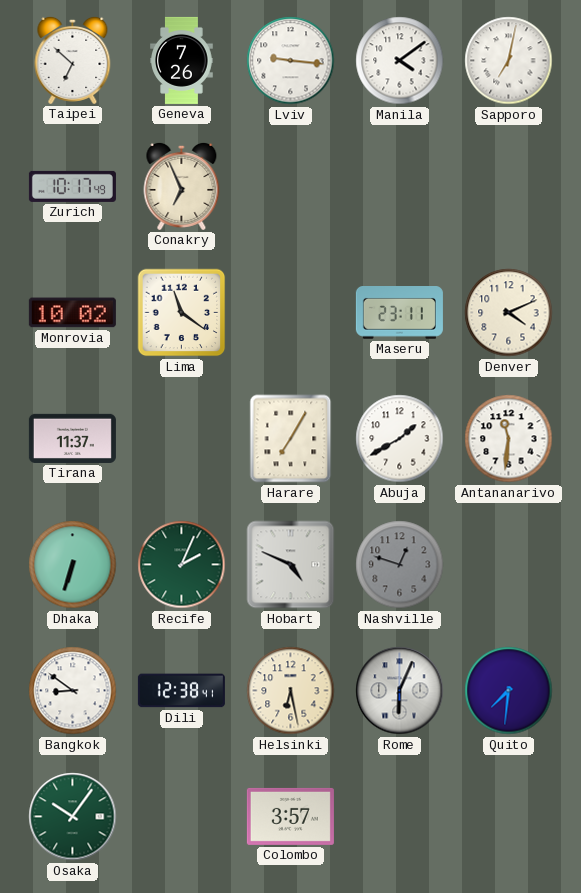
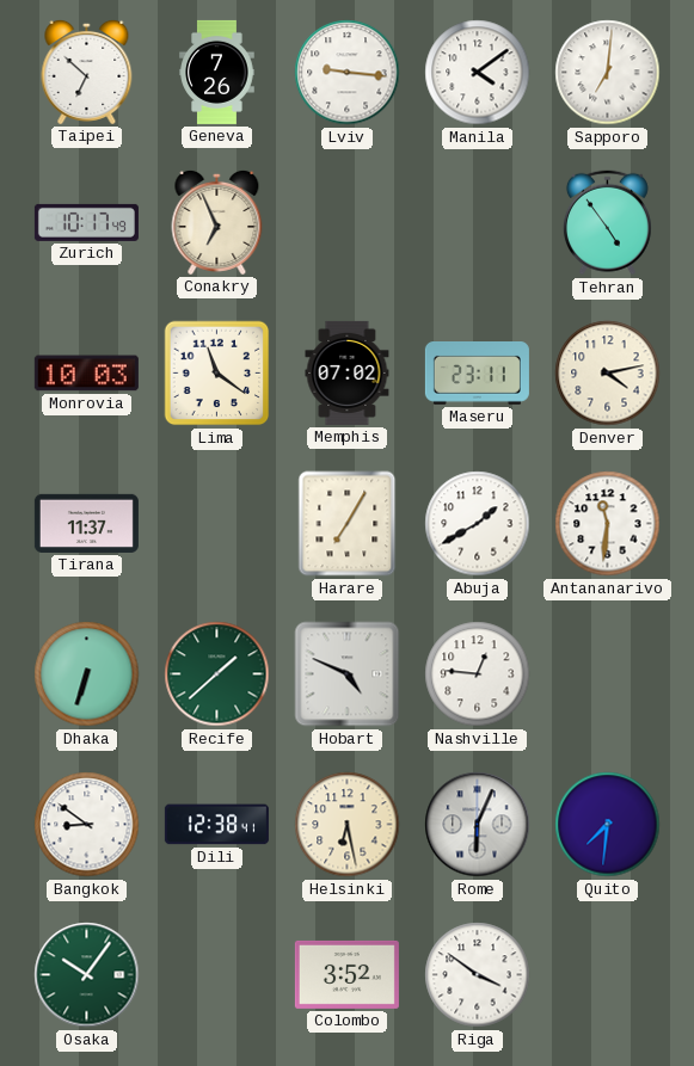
Sapporo: 7:02 -> 7:01 (608, 73)
Tehran: none -> 4:54 (607, 223)
Monrovia: 10:02 -> 10:03 (86, 374)
Memphis: none -> 07:02 (348, 372)
Denver: 4:11 -> 4:13 (608, 374)
Recife: 2:04 -> 1:38 (217, 674)
Nashville: 12:48 -> 12:46 (478, 674)
Nashville dial: grey -> white (478, 674)
Colombo: 3:57 -> 3:52 (346, 974)
Riga: none -> 3:51 (478, 975)
